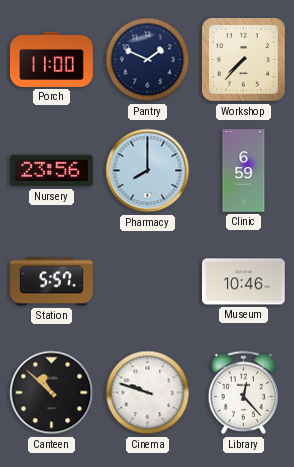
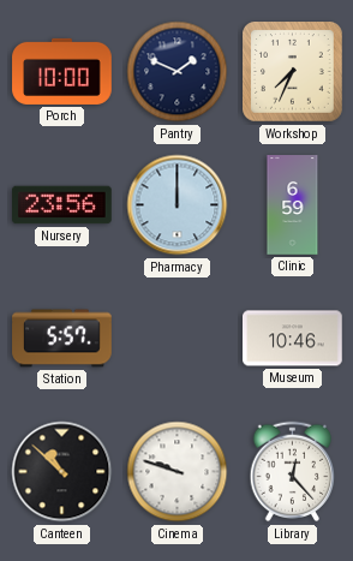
Porch: 11:00 -> 10:00 (62, 71)
Workshop: 7:37 -> 7:34 (293, 72)
Pharmacy: 8:00 -> 12:00 (178, 205)
